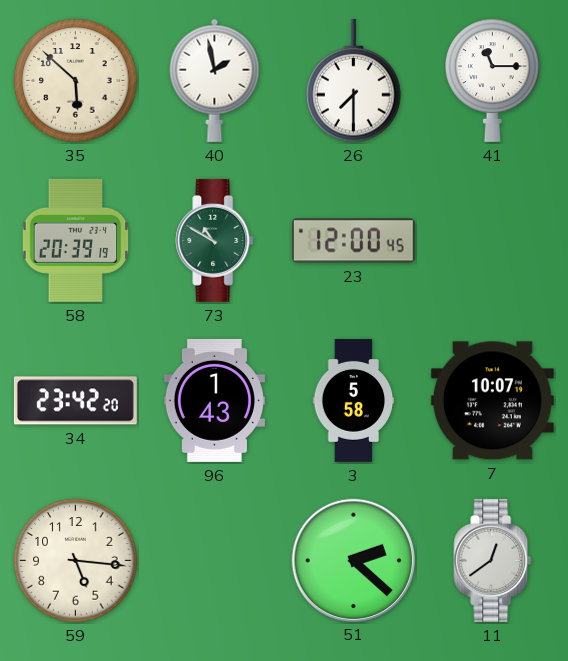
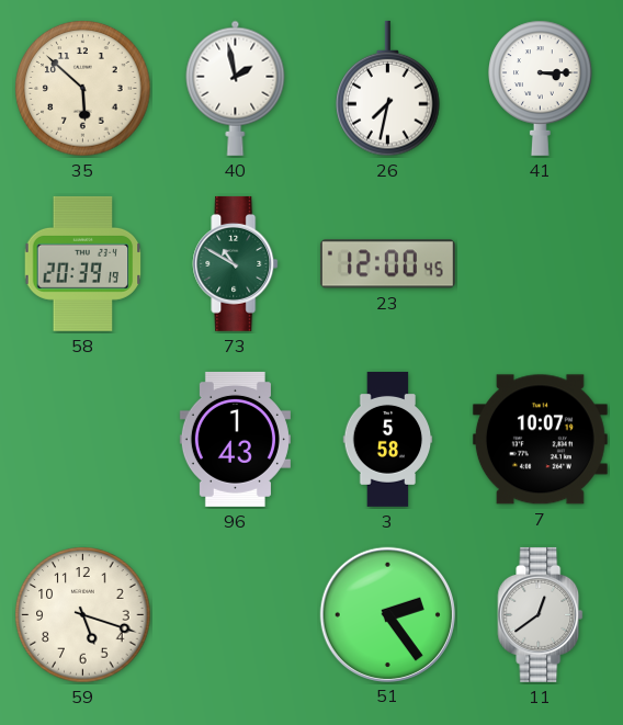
26: 7:30 -> 7:32 (388, 89)
41: 11:15 -> 3:15 (541, 88)
34: 23:42 -> none (75, 401)
59: 5:16 -> 5:18 (83, 615)
51: 2:22 -> 2:24 (387, 614)
